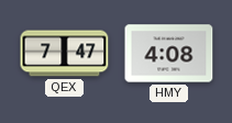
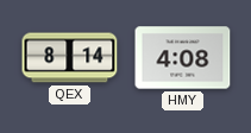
QEX: 7:47 -> 8:14 (70, 58)
